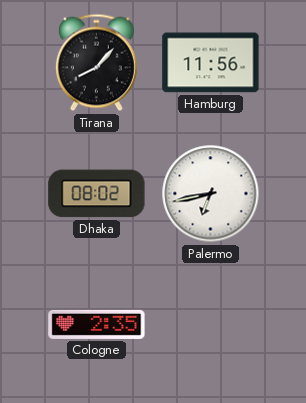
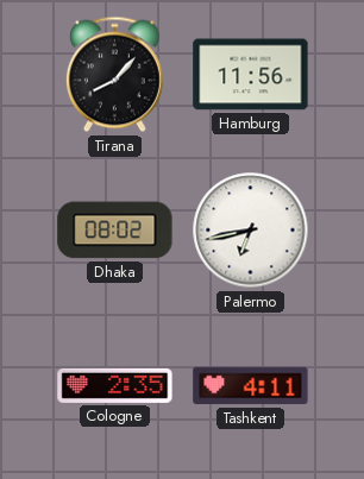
Tashkent: none -> 4:11 (251, 386)
